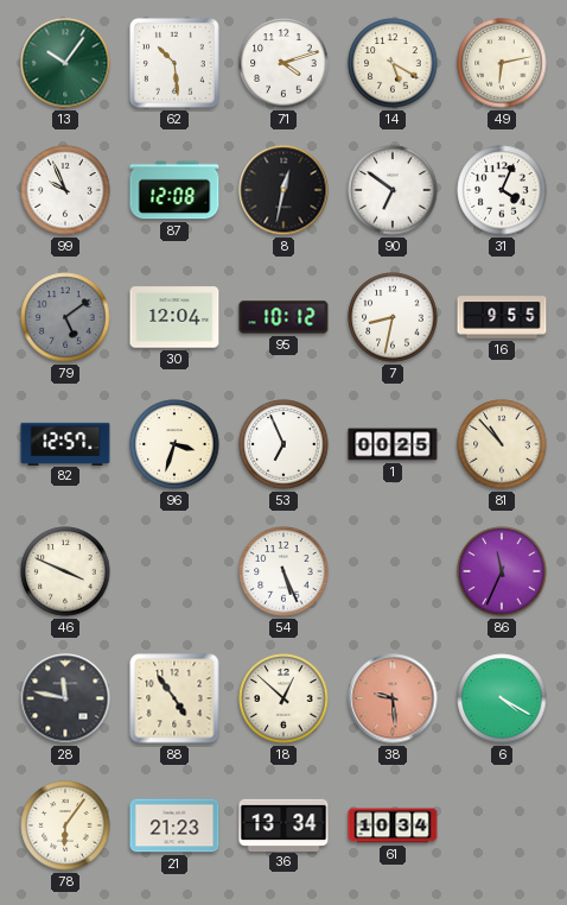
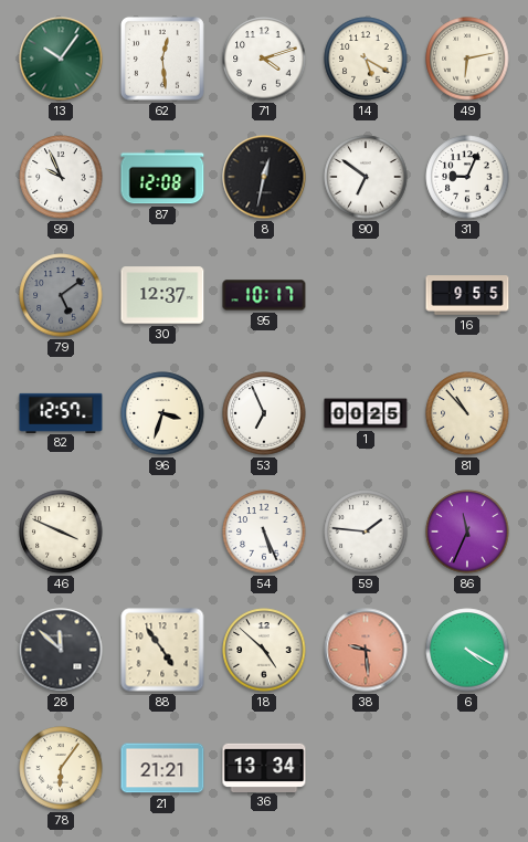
62: 10:29 -> 12:29 (162, 59)
31: 4:04 -> 9:04 (467, 177)
30: 12:04 -> 12:37 (162, 295)
95: 10:12 -> 10:17 (264, 295)
7: 8:32 -> none (393, 317)
59: none -> 1:46 (366, 531)
28: 11:47 -> 11:52 (61, 650)
18: 12:52 -> 4:52 (264, 650)
21: 21:23 -> 21:21 (162, 768)
61: 10:34 -> none (393, 825)
